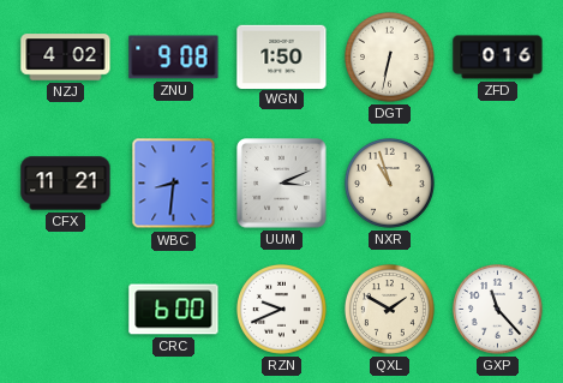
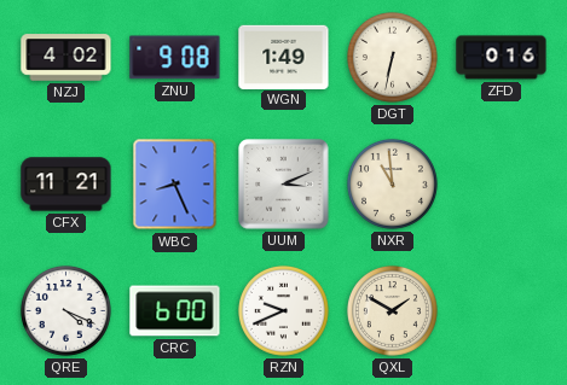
WGN: 1:50 -> 1:49 (284, 57)
WBC: 8:31 -> 8:26 (175, 185)
NXR: 10:57 -> 10:59 (392, 183)
QRE: none -> 4:19 (65, 310)
GXP: 11:23 -> none (497, 309)
